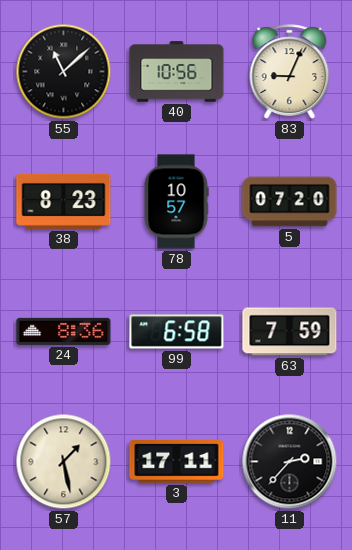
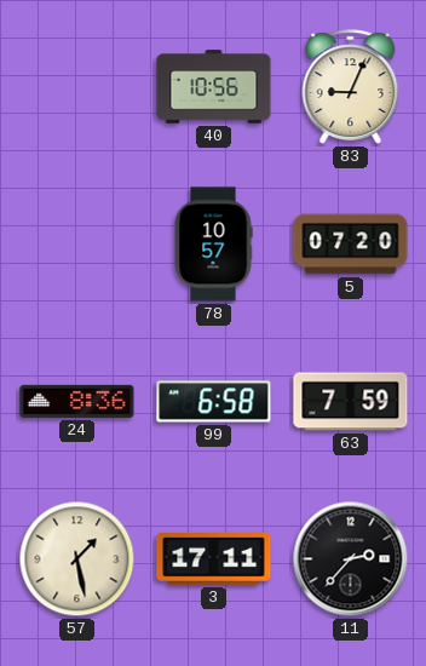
55: 11:08 -> none (64, 72)
38: 8:23 -> none (64, 201)
